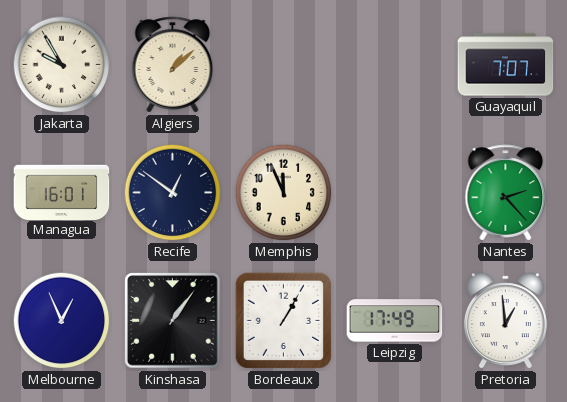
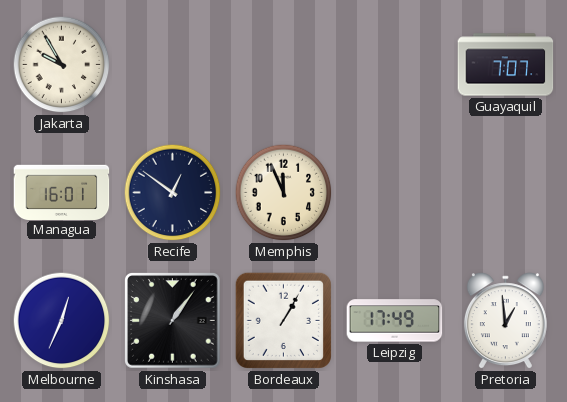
Algiers: 1:08 -> none (173, 65)
Nantes: 2:23 -> none (506, 193)
Melbourne: 12:56 -> 12:34 (62, 321)
